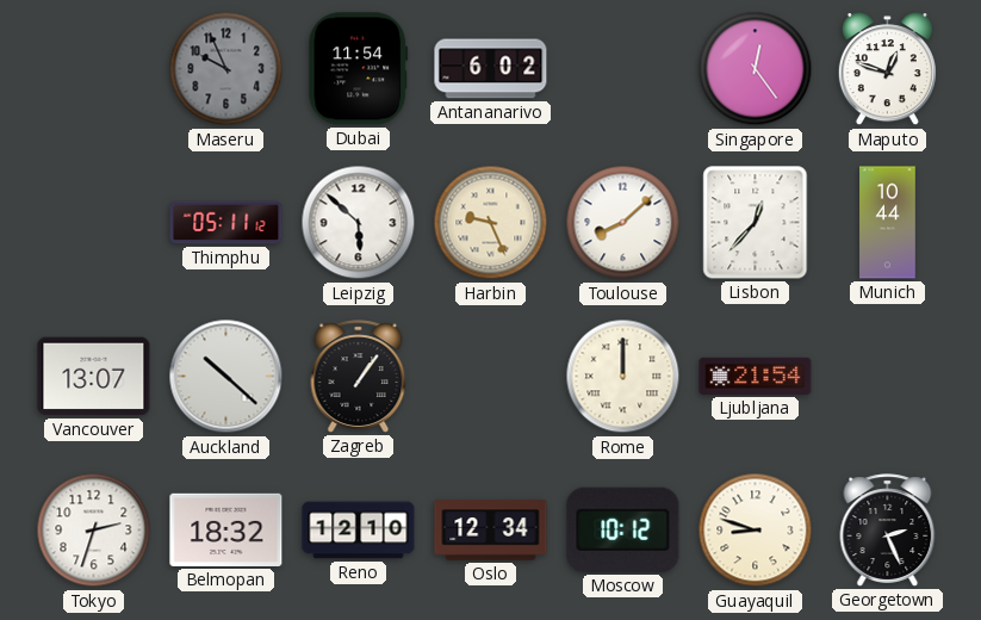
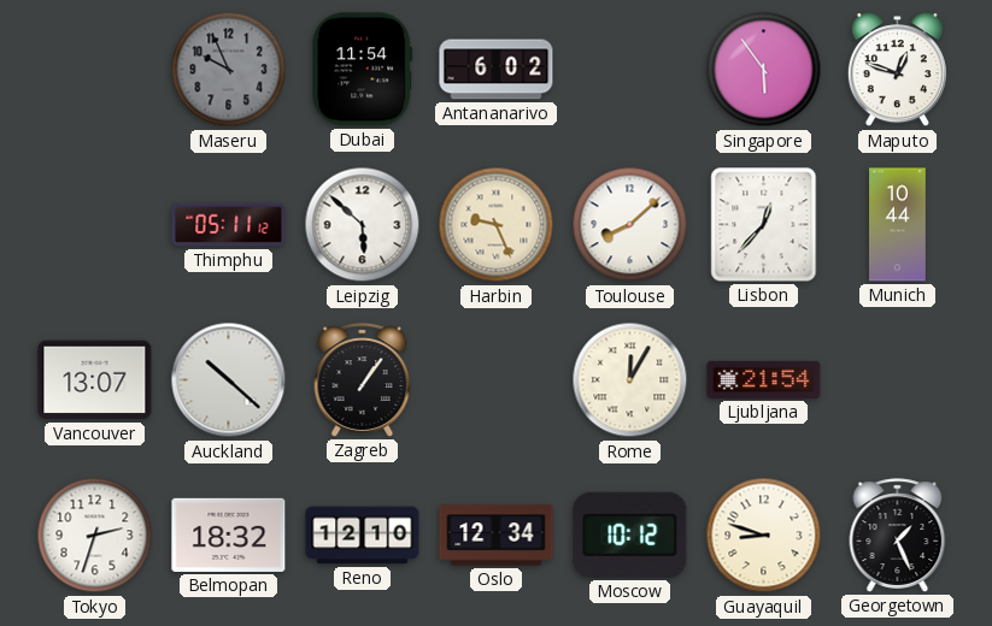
Singapore: 12:24 -> 5:54 (764, 70)
Rome: 12:00 -> 12:05 (630, 380)
Georgetown: 2:26 -> 1:26 (898, 536)
